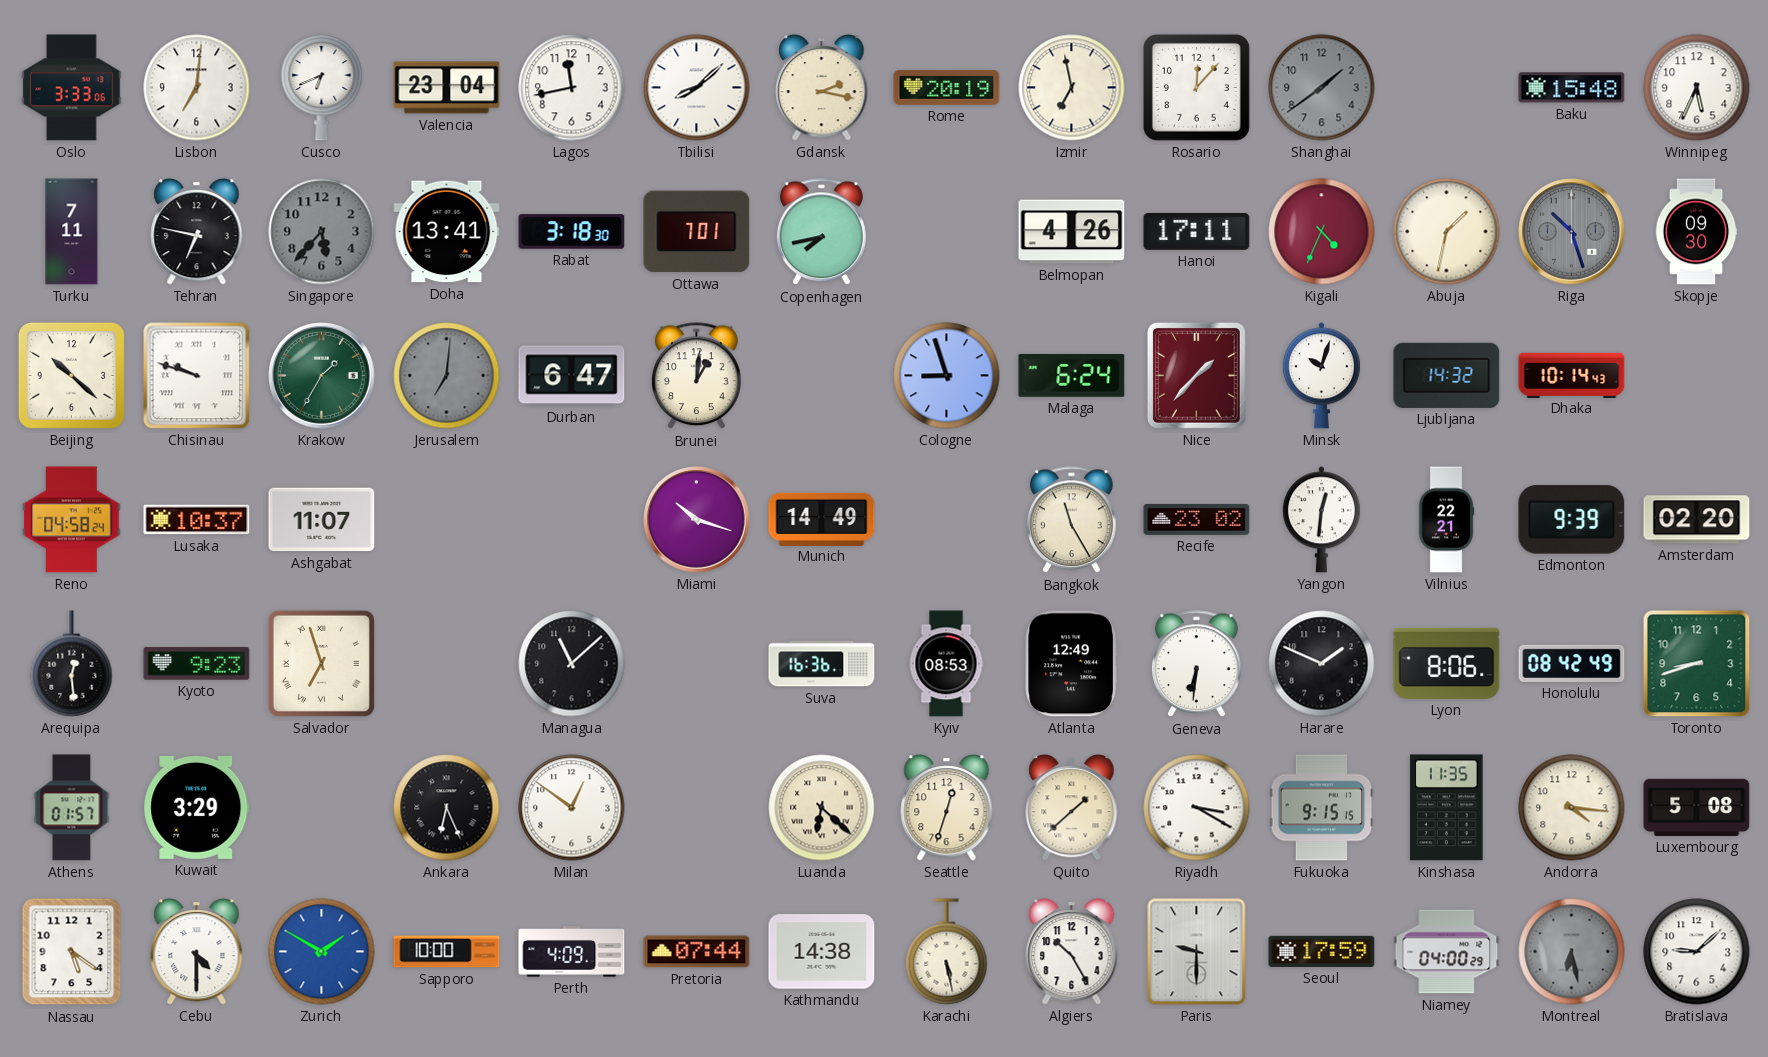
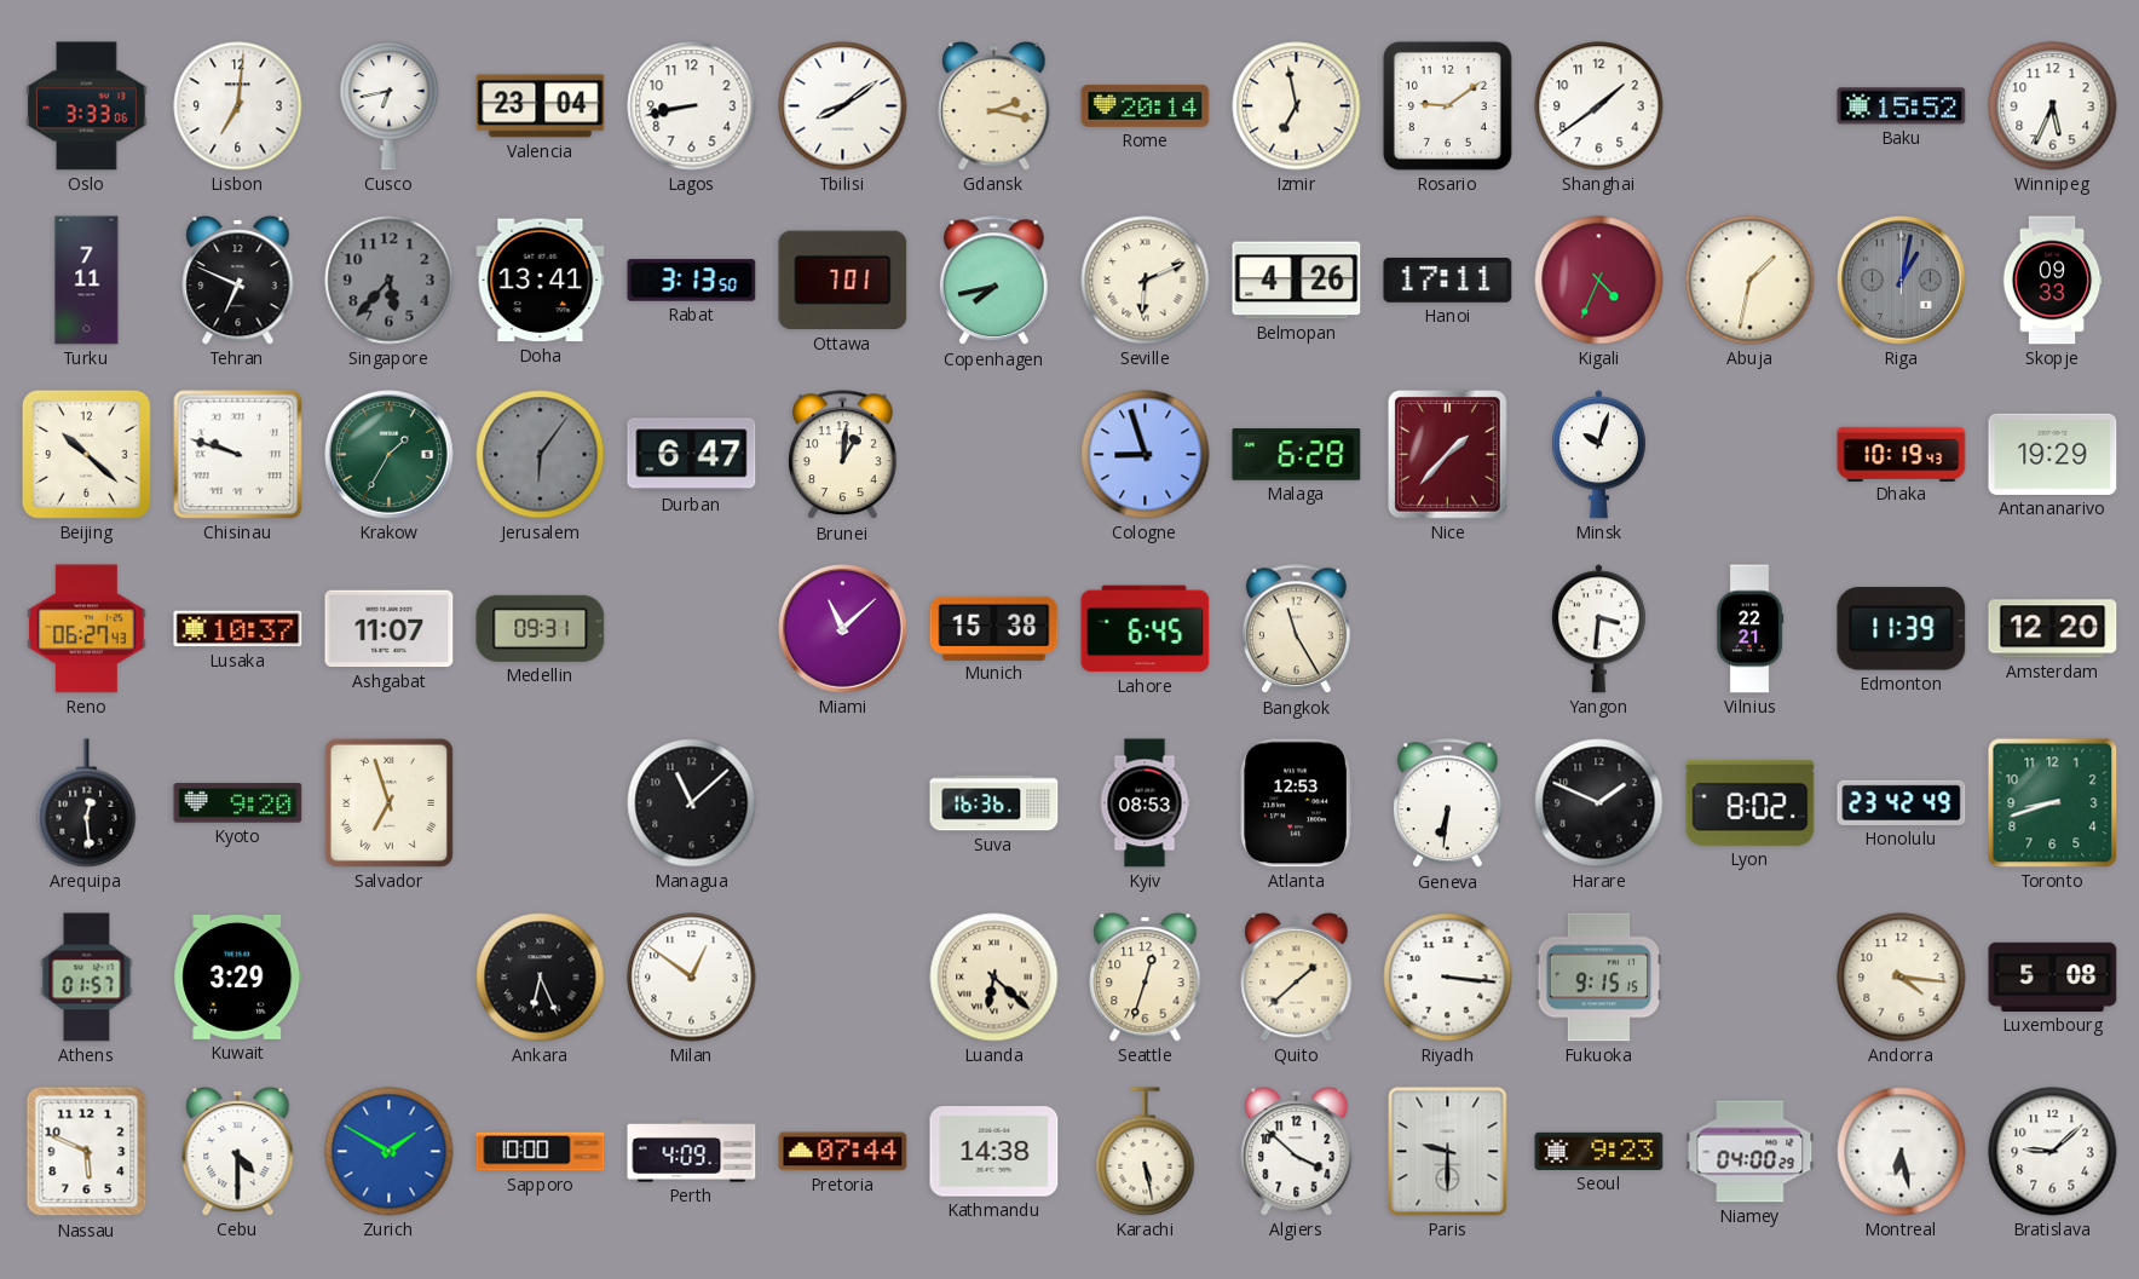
Cusco: 6:41 -> 6:43 (390, 105)
Lagos: 11:43 -> 8:43 (692, 106)
Tbilisi: 8:08 -> 8:09 (843, 106)
Rome: 20:19 -> 20:14 (1146, 105)
Rosario: 12:07 -> 9:09 (1447, 105)
Shanghai dial: grey -> white (1599, 106)
Baku: 15:48 -> 15:52 (1902, 106)
Tehran: 6:47 -> 6:49 (238, 281)
Rabat: 3:18 -> 3:13 (692, 281)
Seville: none -> 6:11 (1146, 281)
Riga: 10:27 -> 1:02 (1902, 281)
Skopje: 09:30 -> 09:33 (2052, 281)
Jerusalem: 7:01 -> 6:06 (541, 455)
Malaga: 6:24 -> 6:28 (1297, 455)
Ljubljana: 14:32 -> none (1447, 375)
Dhaka: 10:14 -> 10:19 (1902, 454)
Antananarivo: none -> 19:29 (2053, 454)
Reno: 04:58 -> 06:27 (87, 629)
Medellin: none -> 09:31 (541, 628)
Miami: 10:18 -> 11:08 (843, 629)
Munich: 14:49 -> 15:38 (994, 628)
Lahore: none -> 6:45 (1146, 629)
Recife: 23:02 -> none (1197, 519)
Yangon: 12:31 -> 3:31 (1598, 629)
Edmonton: 9:39 -> 11:39 (1902, 629)
Amsterdam: 02:20 -> 12:20 (2053, 629)
Kyoto: 9:23 -> 9:20 (238, 803)
Atlanta: 12:49 -> 12:53 (1296, 803)
Lyon: 8:06 -> 8:02 (1751, 802)
Honolulu: 08:42 -> 23:42 (1902, 802)
Riyadh: 3:20 -> 3:16 (1448, 978)
Kinshasa: 11:35 -> none (1447, 808)
Nassau: 5:21 -> 5:49 (87, 1152)
Algiers: 10:25 -> 3:52 (1297, 1152)
Seoul: 17:59 -> 9:23 (1599, 1151)
Montreal dial: grey -> white (1902, 1152)
